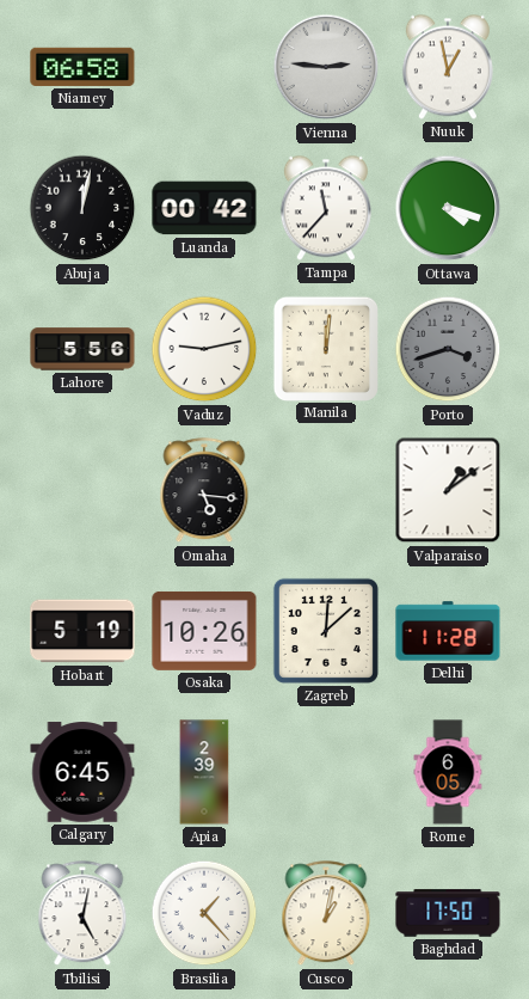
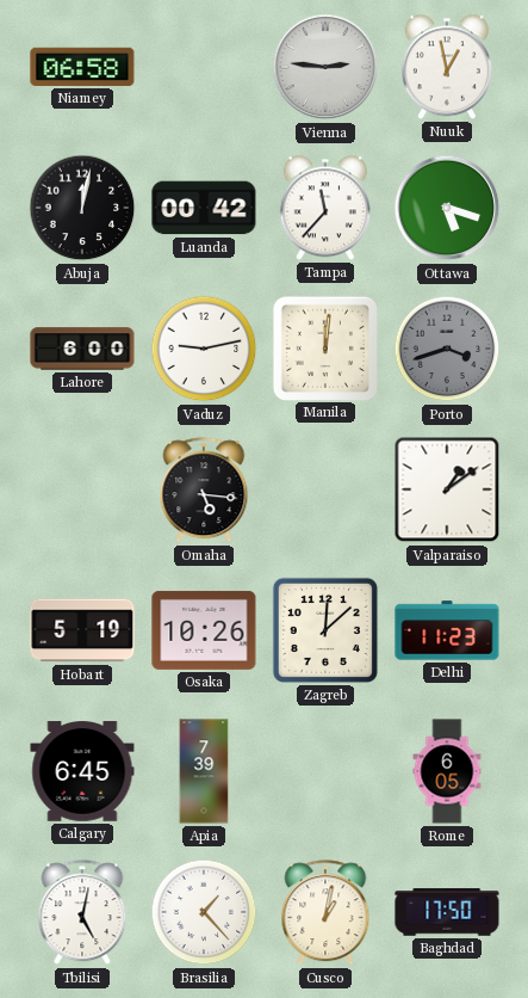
Ottawa: 4:18 -> 5:18 (447, 208)
Lahore: 5:56 -> 6:00 (82, 349)
Delhi: 11:28 -> 11:23 (447, 630)
Apia: 2:39 -> 7:39 (204, 771)
